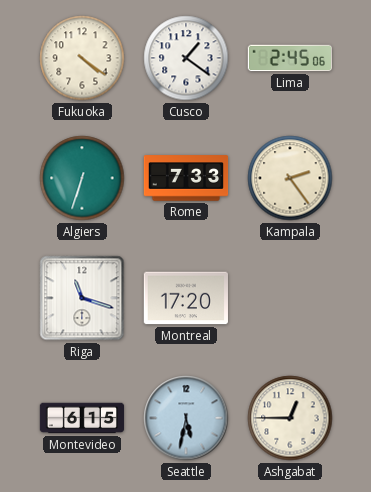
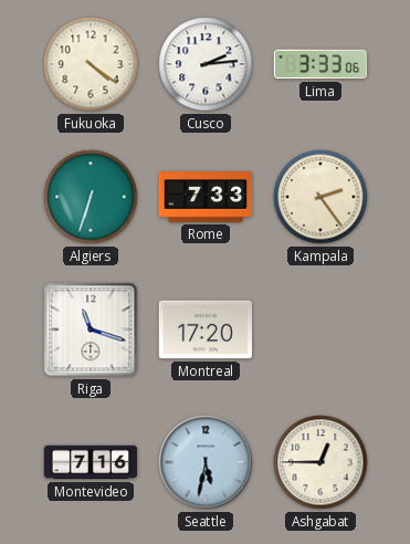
Cusco: 1:21 -> 2:14 (206, 64)
Lima: 2:45 -> 3:33 (319, 64)
Montevideo: 6:15 -> 7:16 (91, 462)
